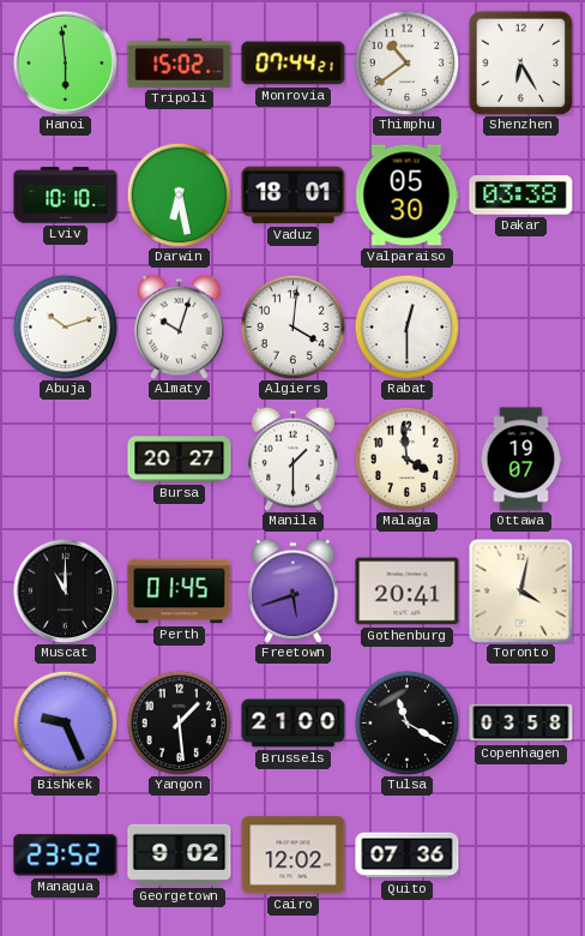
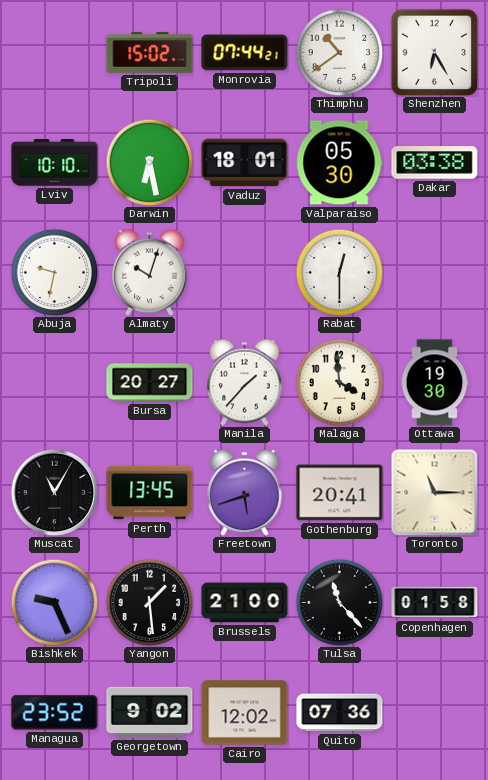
Hanoi: 5:59 -> none (65, 62)
Abuja: 10:12 -> 9:32 (54, 272)
Algiers: 4:01 -> none (292, 326)
Manila: 1:30 -> 1:37 (245, 382)
Ottawa: 19:07 -> 19:30 (435, 383)
Muscat: 11:00 -> 11:05 (54, 492)
Perth: 01:45 -> 13:45 (150, 493)
Toronto: 4:02 -> 11:15 (434, 492)
Tulsa: 11:20 -> 11:23 (339, 602)
Copenhagen: 03:58 -> 01:58 (435, 603)
